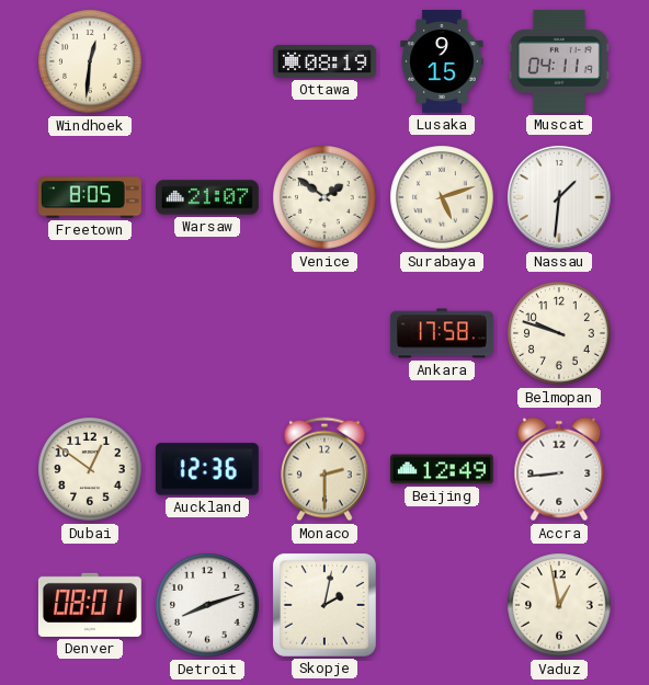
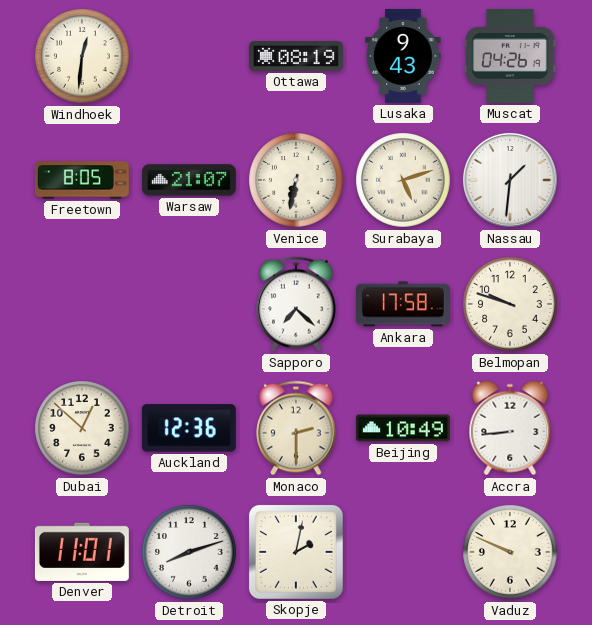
Lusaka: 9:15 -> 9:43 (403, 56)
Muscat: 04:11 -> 04:26 (510, 56)
Venice: 1:51 -> 6:32 (296, 180)
Sapporo: none -> 7:22 (296, 304)
Dubai: 12:51 -> 12:52 (82, 428)
Beijing: 12:49 -> 10:49 (403, 428)
Denver: 08:01 -> 11:01 (82, 552)
Vaduz: 12:58 -> 9:49 (510, 552)
